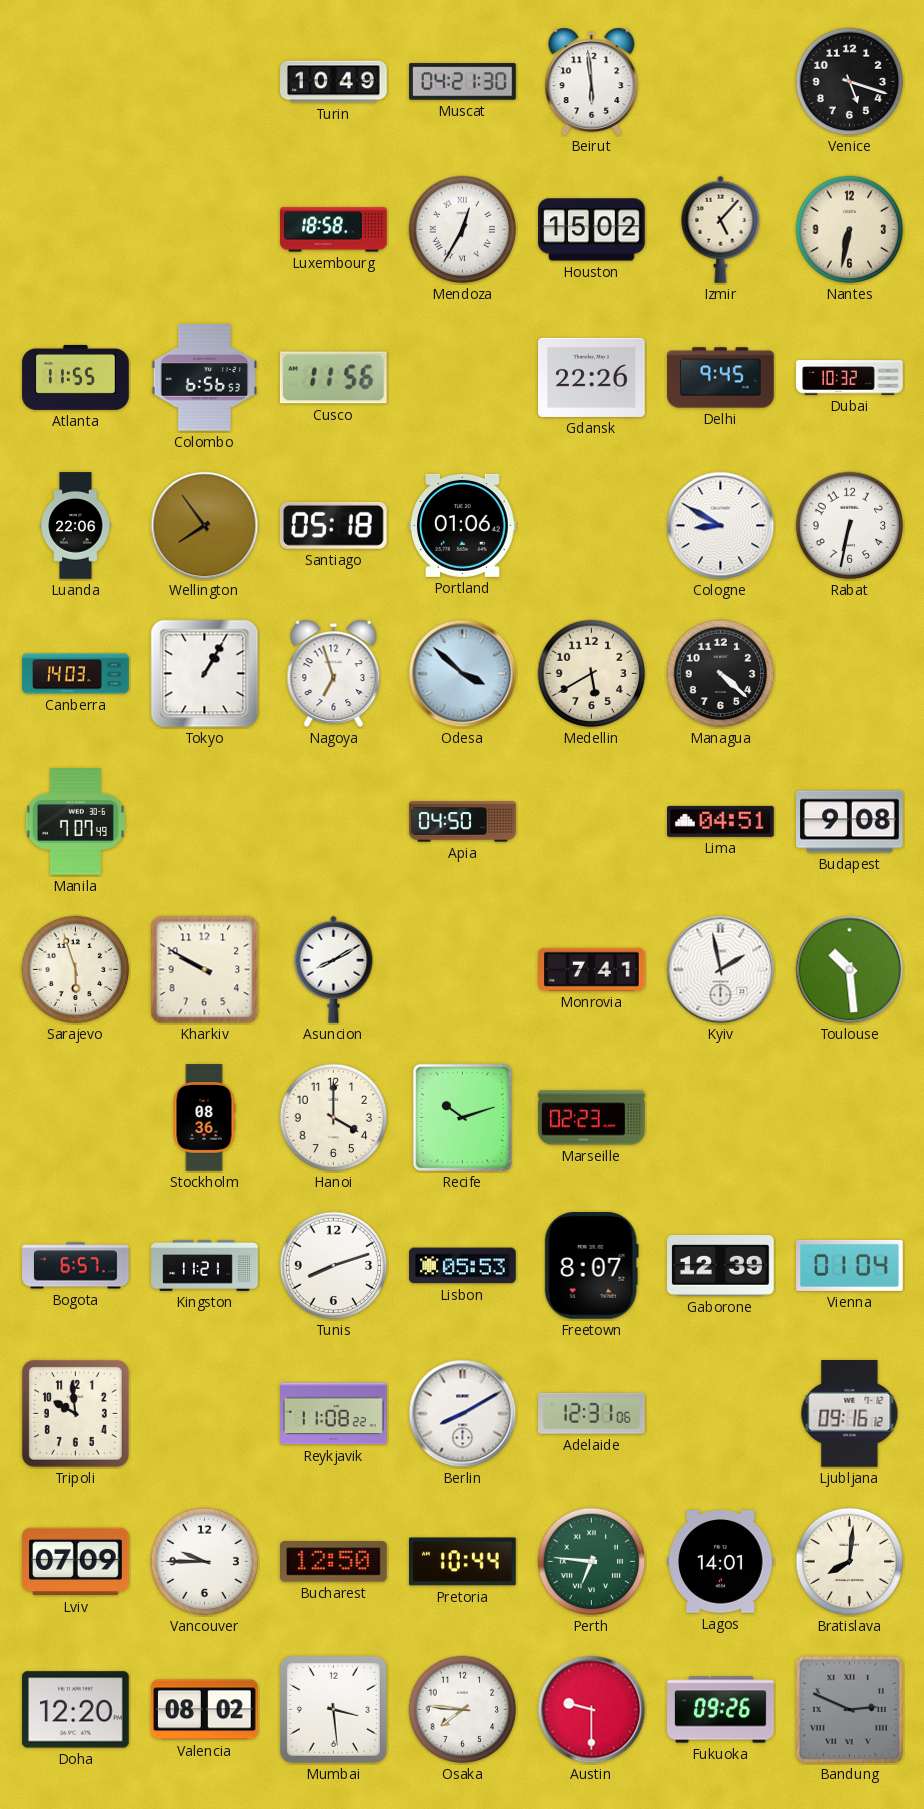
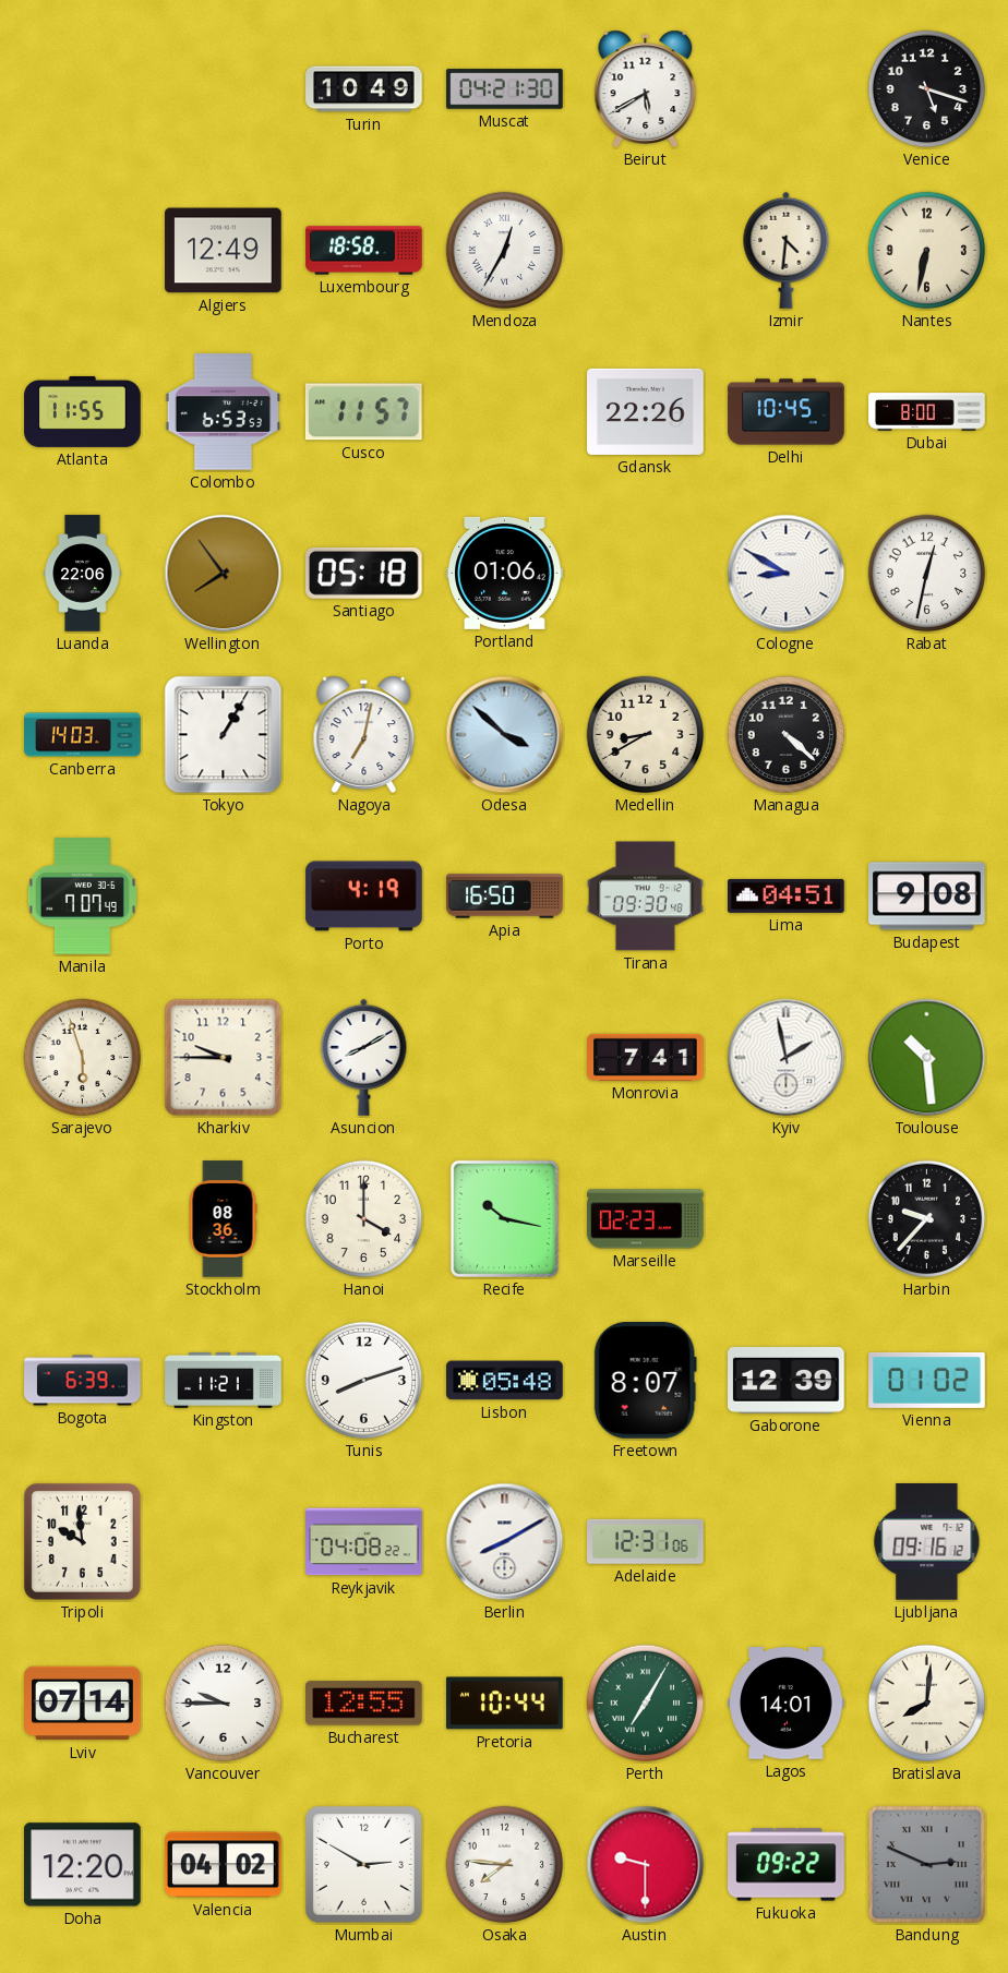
Beirut: 5:59 -> 5:40 (646, 89)
Algiers: none -> 12:49 (224, 251)
Houston: 15:02 -> none (592, 230)
Izmir: 5:07 -> 4:31 (787, 250)
Colombo: 6:56 -> 6:53 (223, 412)
Cusco: 11:56 -> 11:57 (363, 412)
Delhi: 9:45 -> 10:45 (787, 412)
Dubai: 10:32 -> 8:00 (927, 412)
Rabat: 6:32 -> 12:32 (927, 574)
Nagoya: 6:57 -> 7:02 (364, 735)
Medellin: 5:40 -> 8:40 (646, 735)
Porto: none -> 4:19 (364, 897)
Apia: 04:50 -> 16:50 (505, 897)
Tirana: none -> 09:30 (646, 897)
Kharkiv: 9:50 -> 9:45 (224, 1058)
Recife: 10:12 -> 10:17 (504, 1218)
Harbin: none -> 9:37 (927, 1219)
Bogota: 6:57 -> 6:39 (83, 1381)
Lisbon: 05:53 -> 05:48 (505, 1381)
Vienna: 01:04 -> 01:02 (927, 1380)
Reykjavik: 11:08 -> 04:08 (364, 1542)
Lviv: 07:09 -> 07:14 (83, 1704)
Bucharest: 12:50 -> 12:55 (364, 1704)
Perth: 6:46 -> 7:05 (646, 1704)
Valencia: 08:02 -> 04:02 (224, 1865)
Mumbai: 3:29 -> 2:50 (363, 1864)
Fukuoka: 09:26 -> 09:22 (787, 1865)
